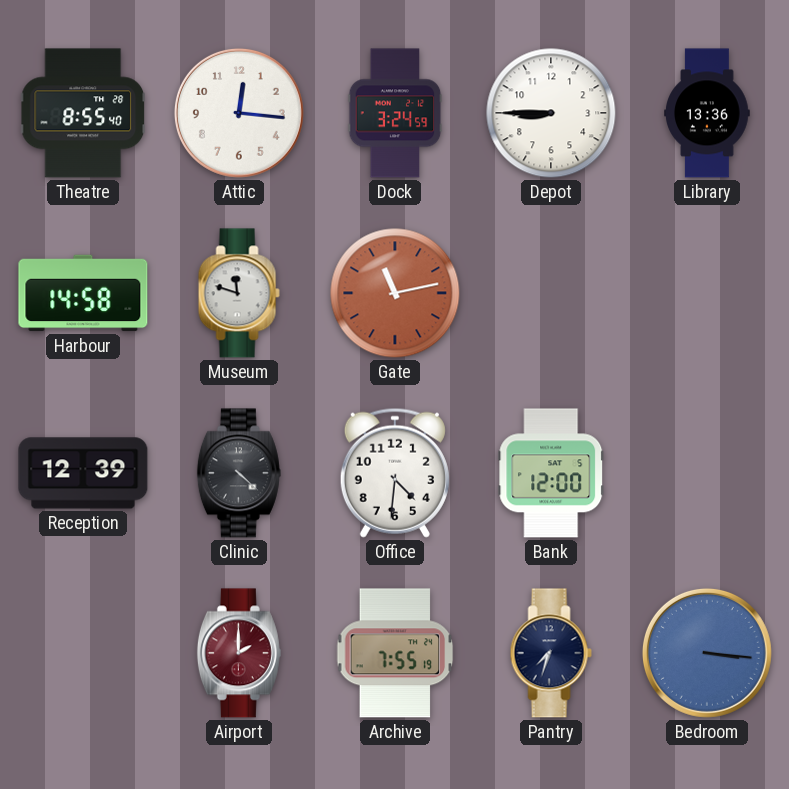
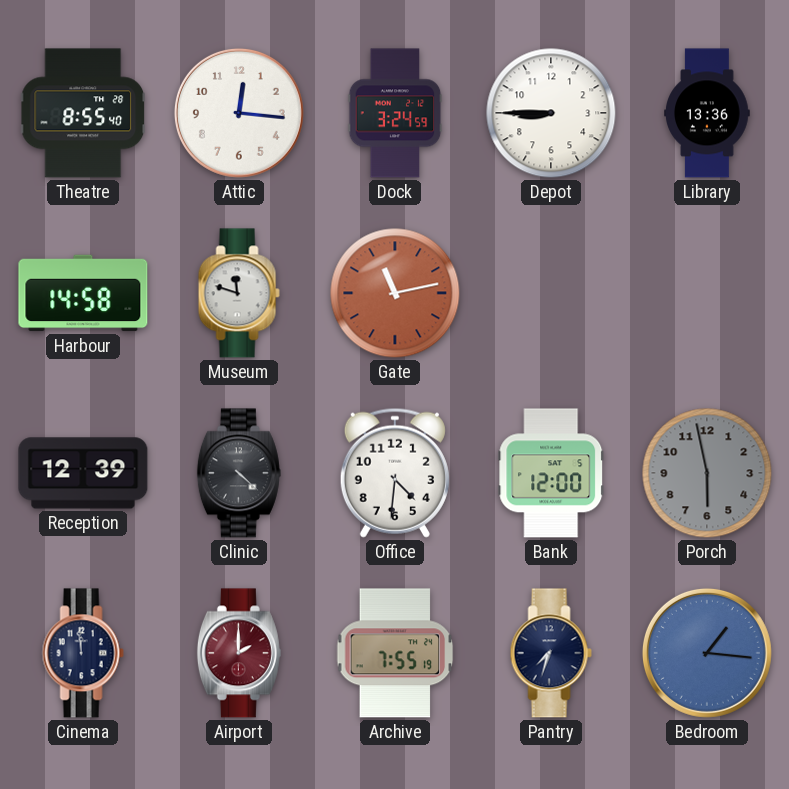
Porch: none -> 5:58 (707, 473)
Cinema: none -> 11:59 (83, 653)
Bedroom: 3:16 -> 1:16 (707, 653)
